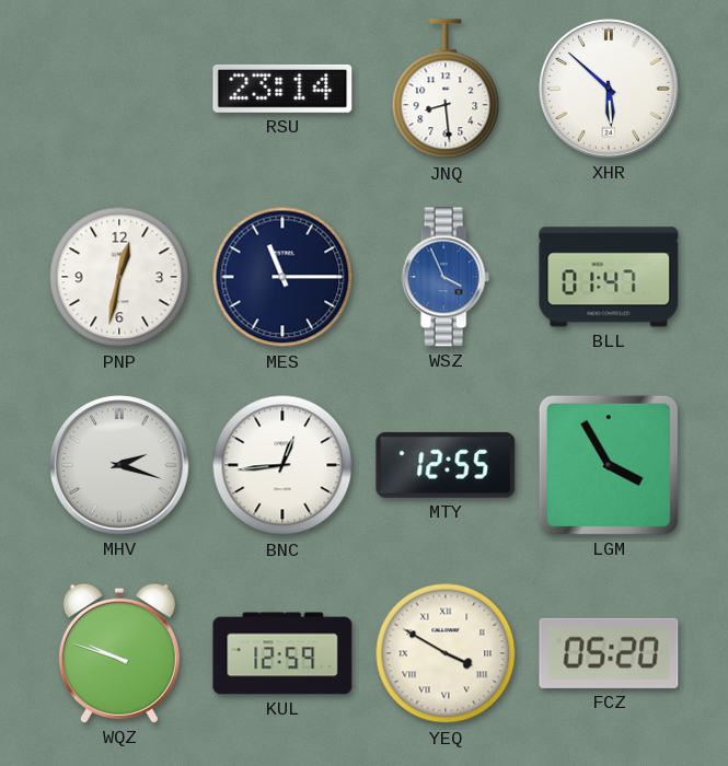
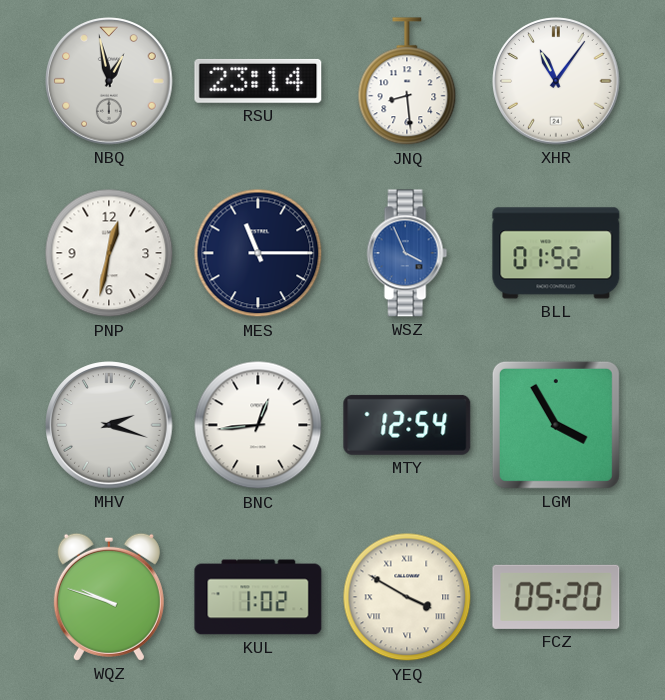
NBQ: none -> 12:58 (109, 81)
XHR: 5:52 -> 11:06 (556, 81)
BLL: 01:47 -> 01:52 (556, 253)
MTY: 12:55 -> 12:54 (407, 425)
KUL: 12:59 -> 1:02 (258, 597)
